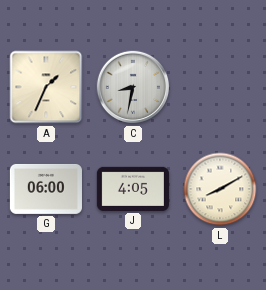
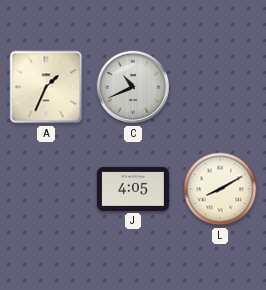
C: 8:32 -> 10:41 (133, 87)
G: 06:00 -> none (46, 189)
